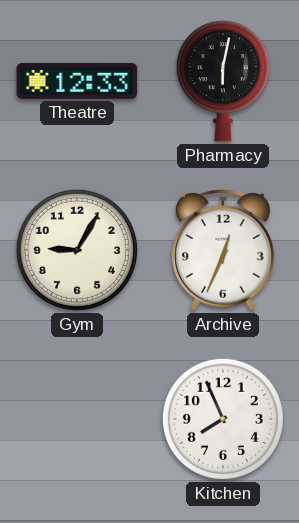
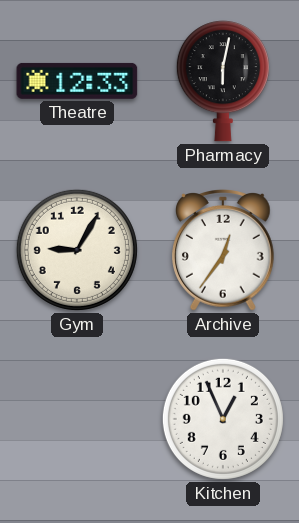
Archive: 12:34 -> 12:36 (224, 250)
Kitchen: 7:56 -> 12:56 (223, 419)
